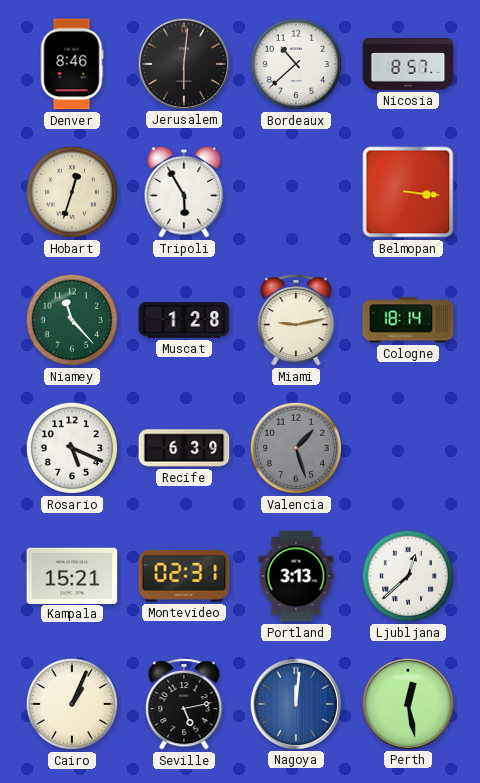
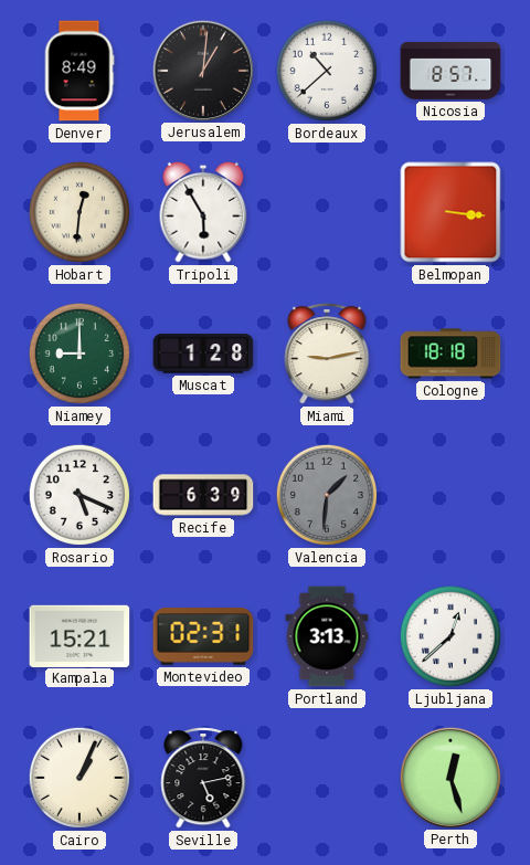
Denver: 8:46 -> 8:49 (79, 71)
Jerusalem: 6:01 -> 1:01 (202, 70)
Hobart: 12:33 -> 12:31 (79, 212)
Niamey: 11:23 -> 9:00 (79, 354)
Cologne: 18:14 -> 18:18 (451, 354)
Valencia: 1:27 -> 1:31 (327, 495)
Nagoya: 12:01 -> none (295, 703)
Perth: 12:28 -> 12:27 (449, 777)
